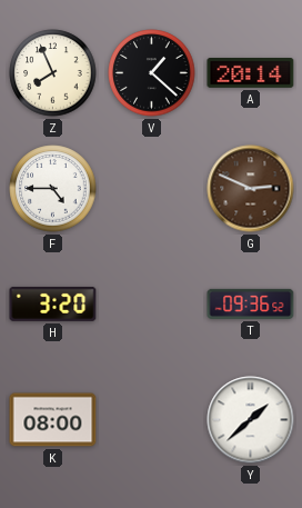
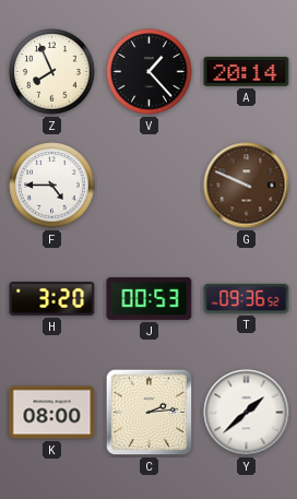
V: 1:22 -> 1:23 (150, 72)
G: 2:49 -> 9:49 (247, 186)
J: none -> 00:53 (150, 298)
C: none -> 2:14 (150, 413)
